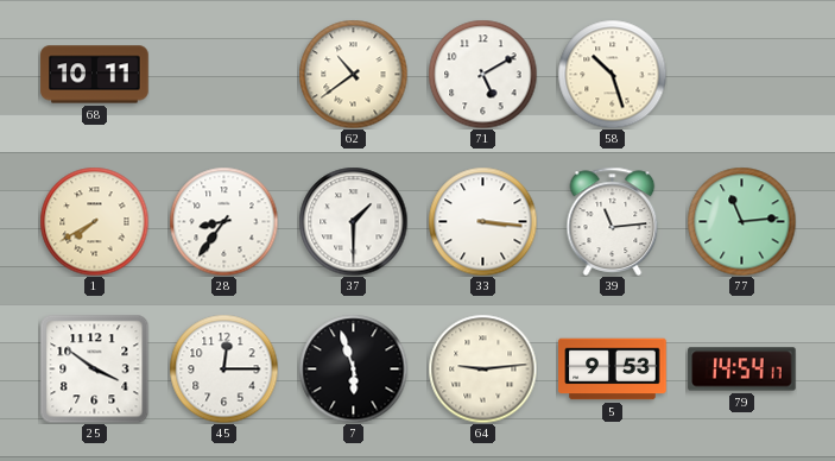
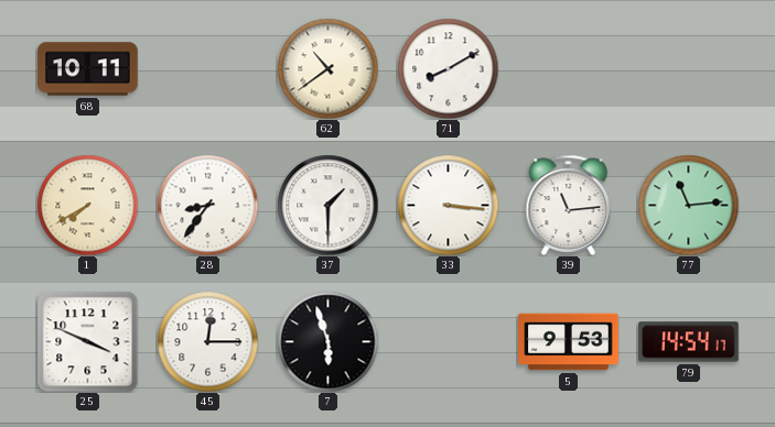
71: 5:10 -> 8:10 (448, 68)
58: 10:27 -> none (612, 74)
25: 3:51 -> 3:49 (87, 341)
64: 9:14 -> none (482, 368)
